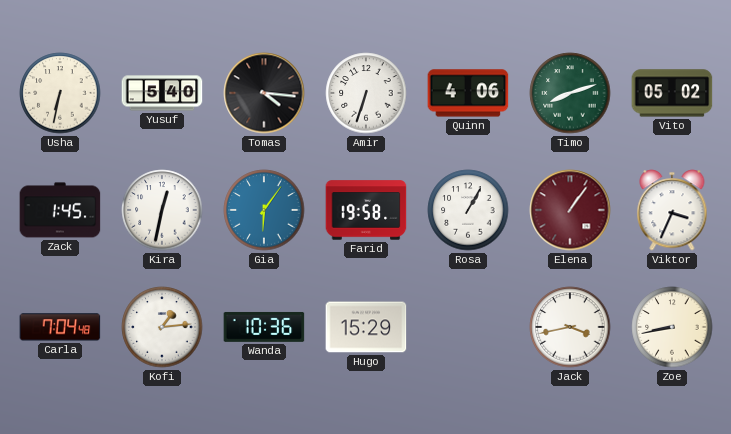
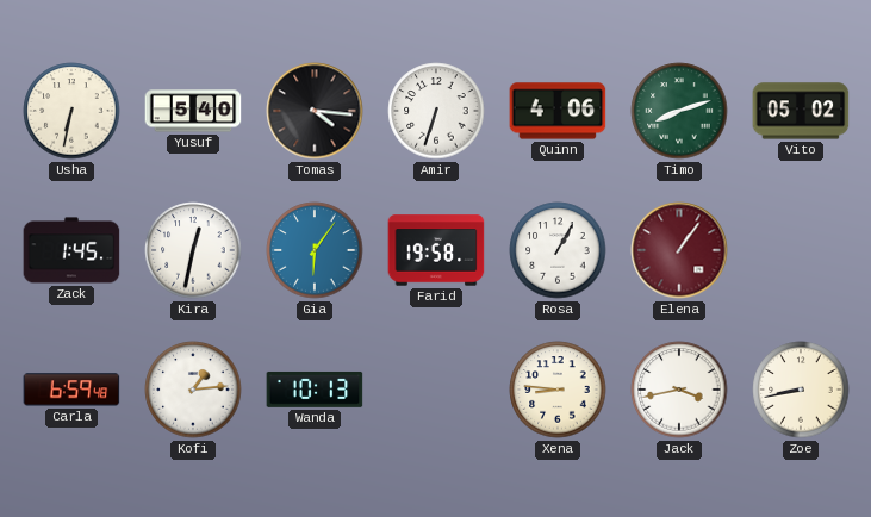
Viktor: 3:34 -> none (672, 210)
Carla: 7:04 -> 6:59 (71, 390)
Wanda: 10:36 -> 10:13 (315, 390)
Hugo: 15:29 -> none (366, 327)
Xena: none -> 8:46 (558, 390)
